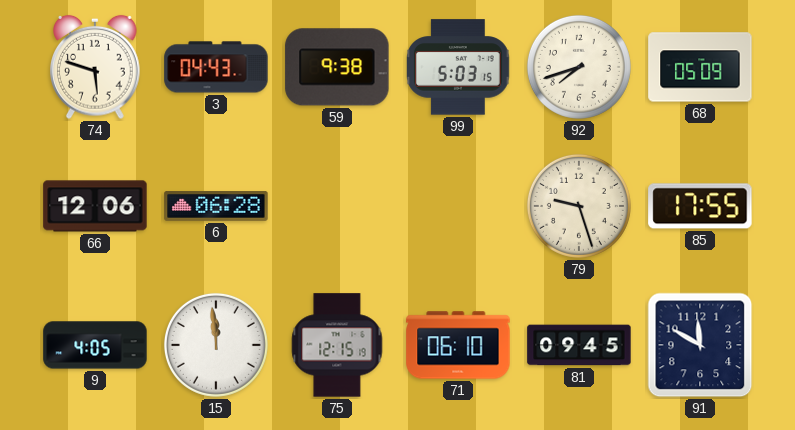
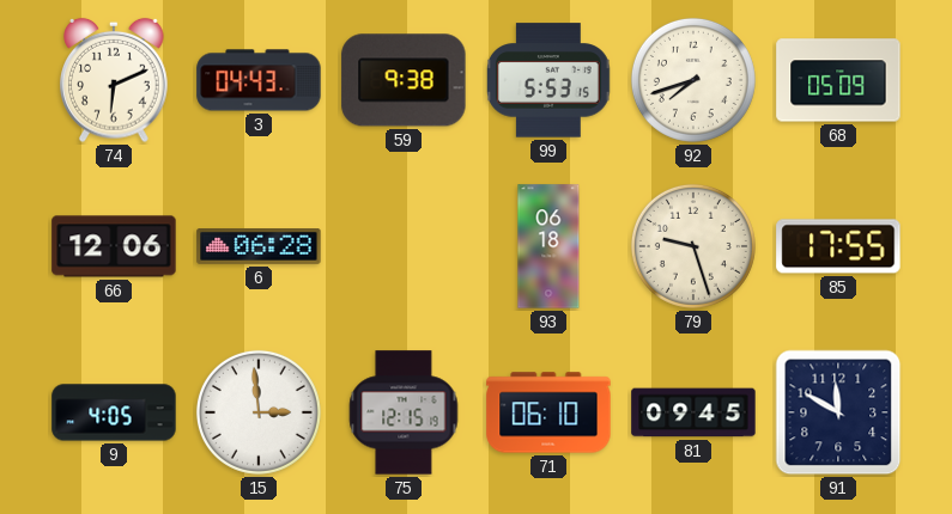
74: 5:48 -> 6:11 (114, 80)
99: 5:03 -> 5:53 (550, 80)
93: none -> 06:18 (548, 246)
15: 11:59 -> 2:59 (259, 412)
